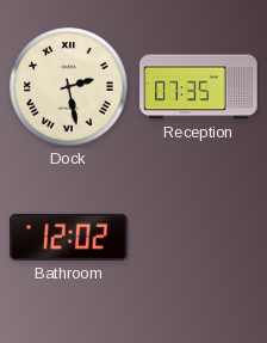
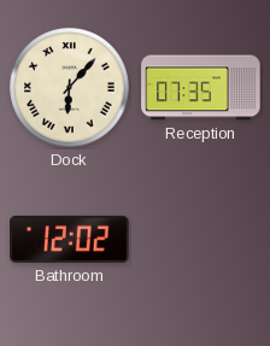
Dock: 2:28 -> 6:07 (70, 88)
